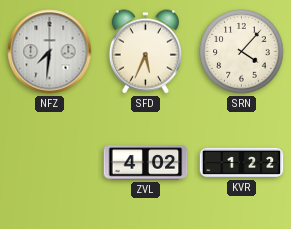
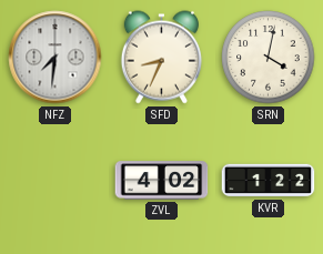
SFD: 5:34 -> 8:34 (161, 58)
SRN: 4:07 -> 4:02 (269, 58)
